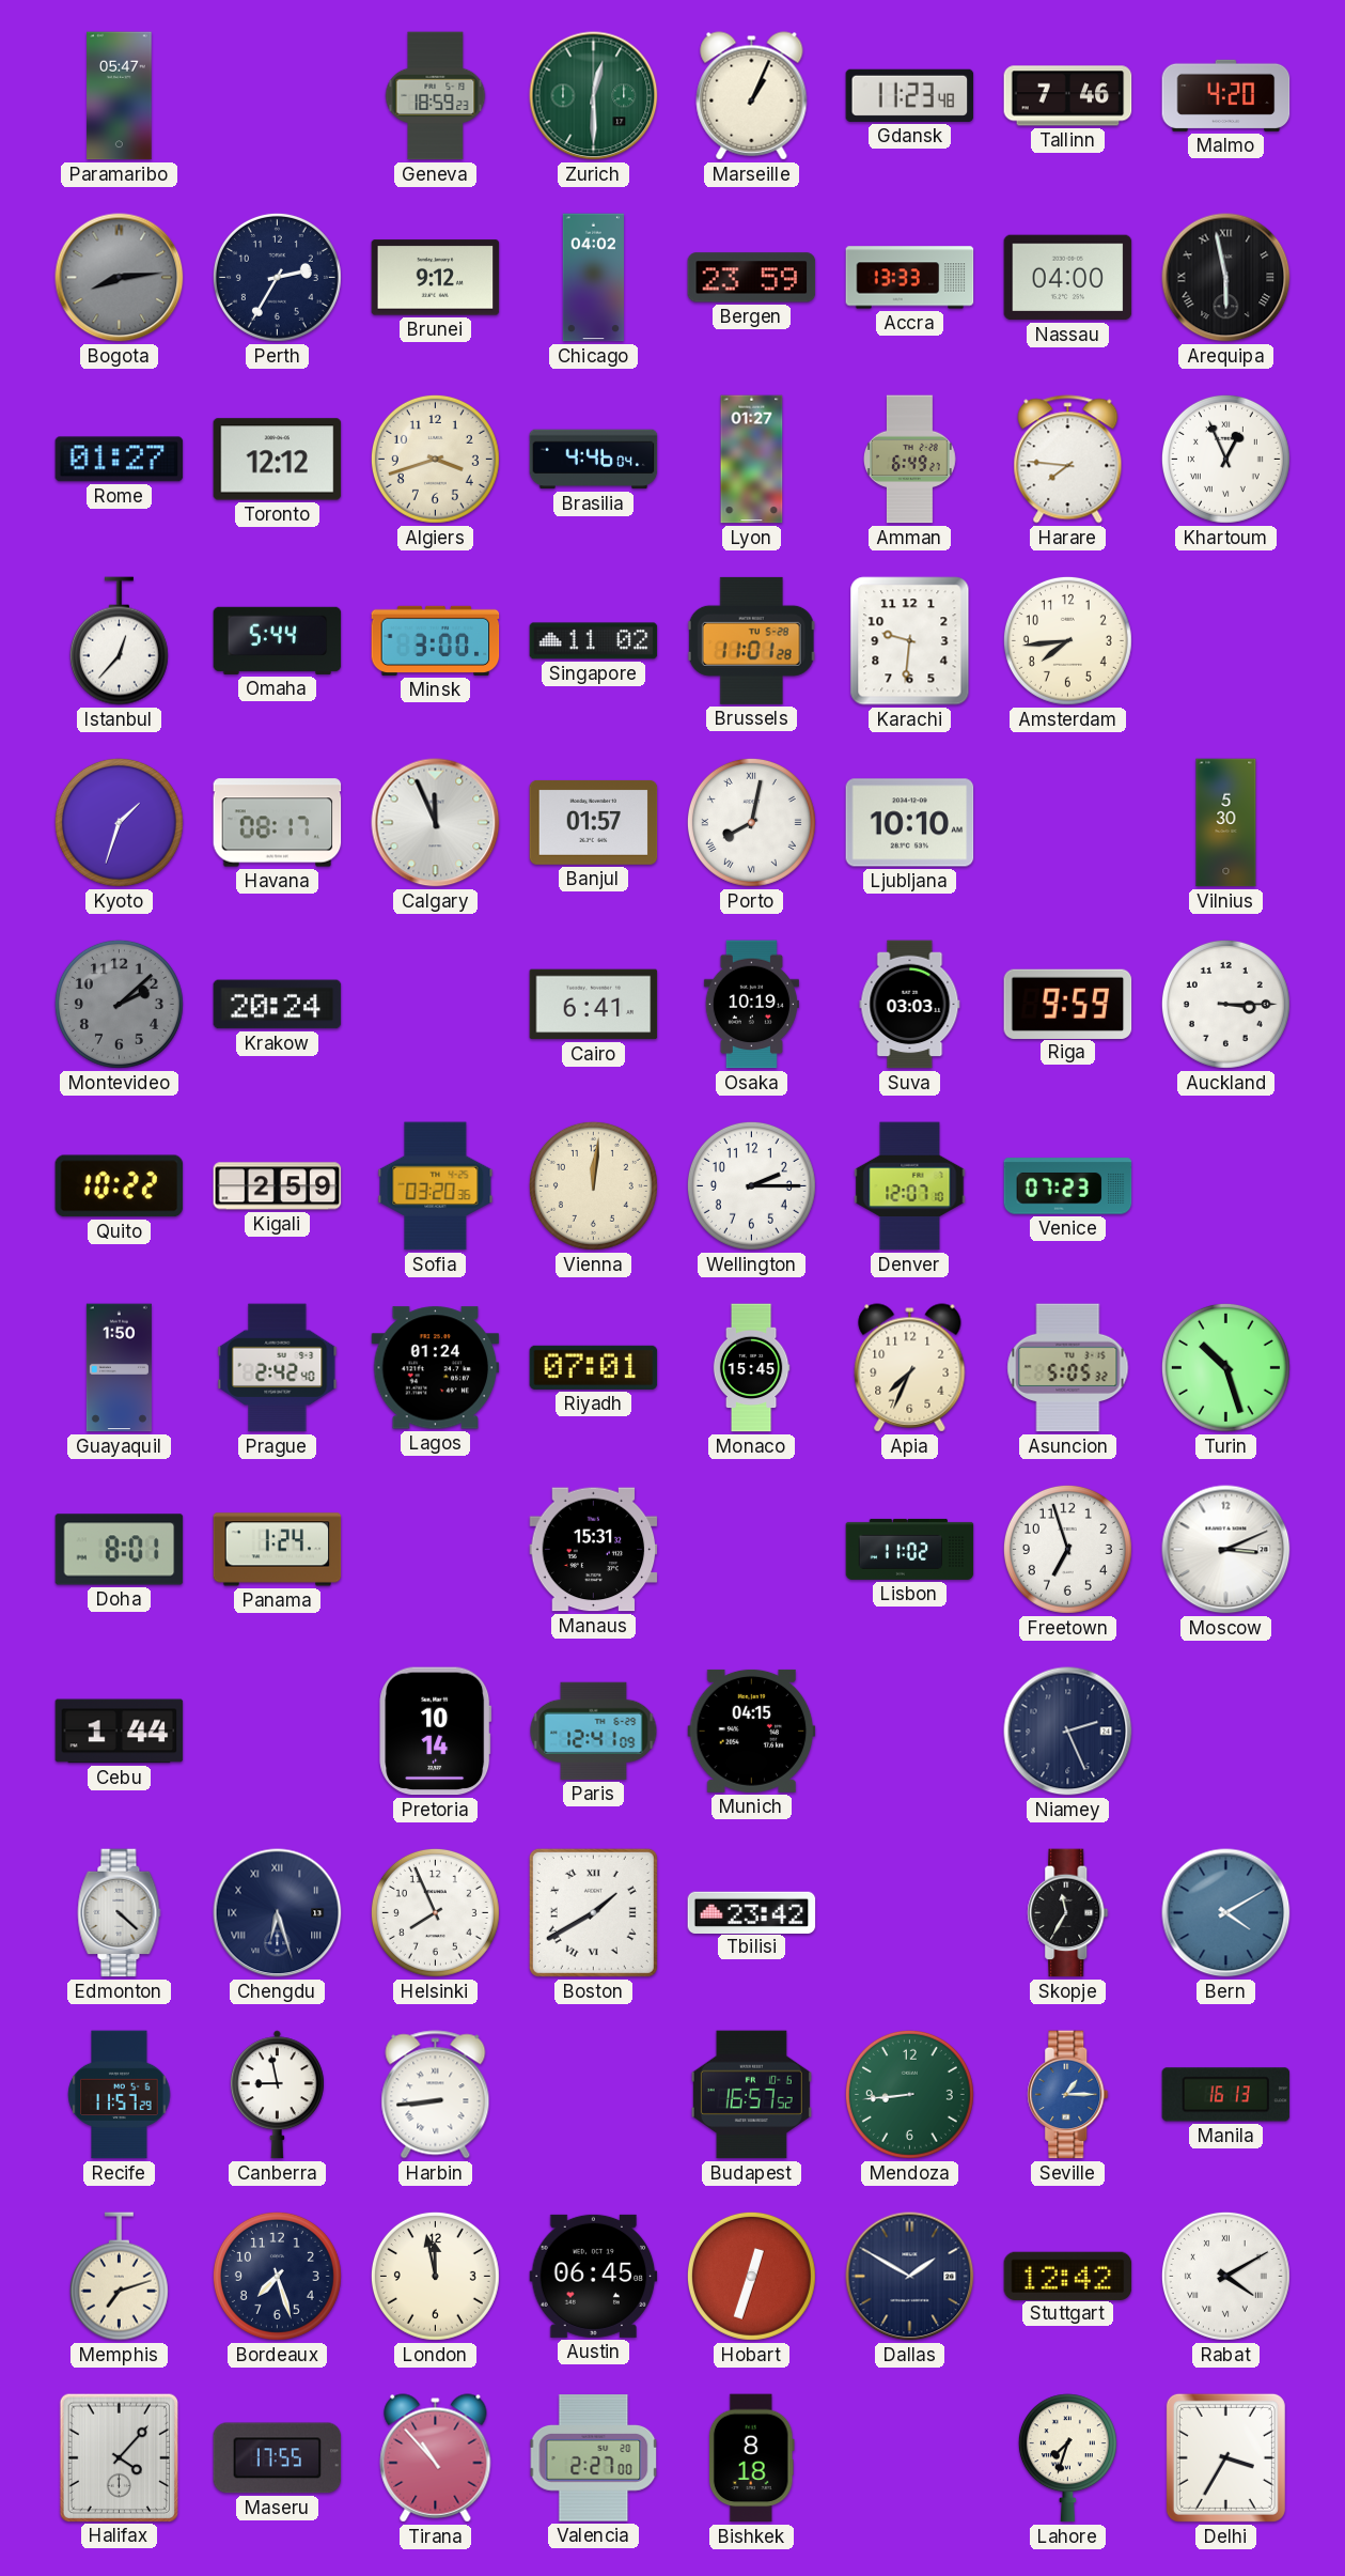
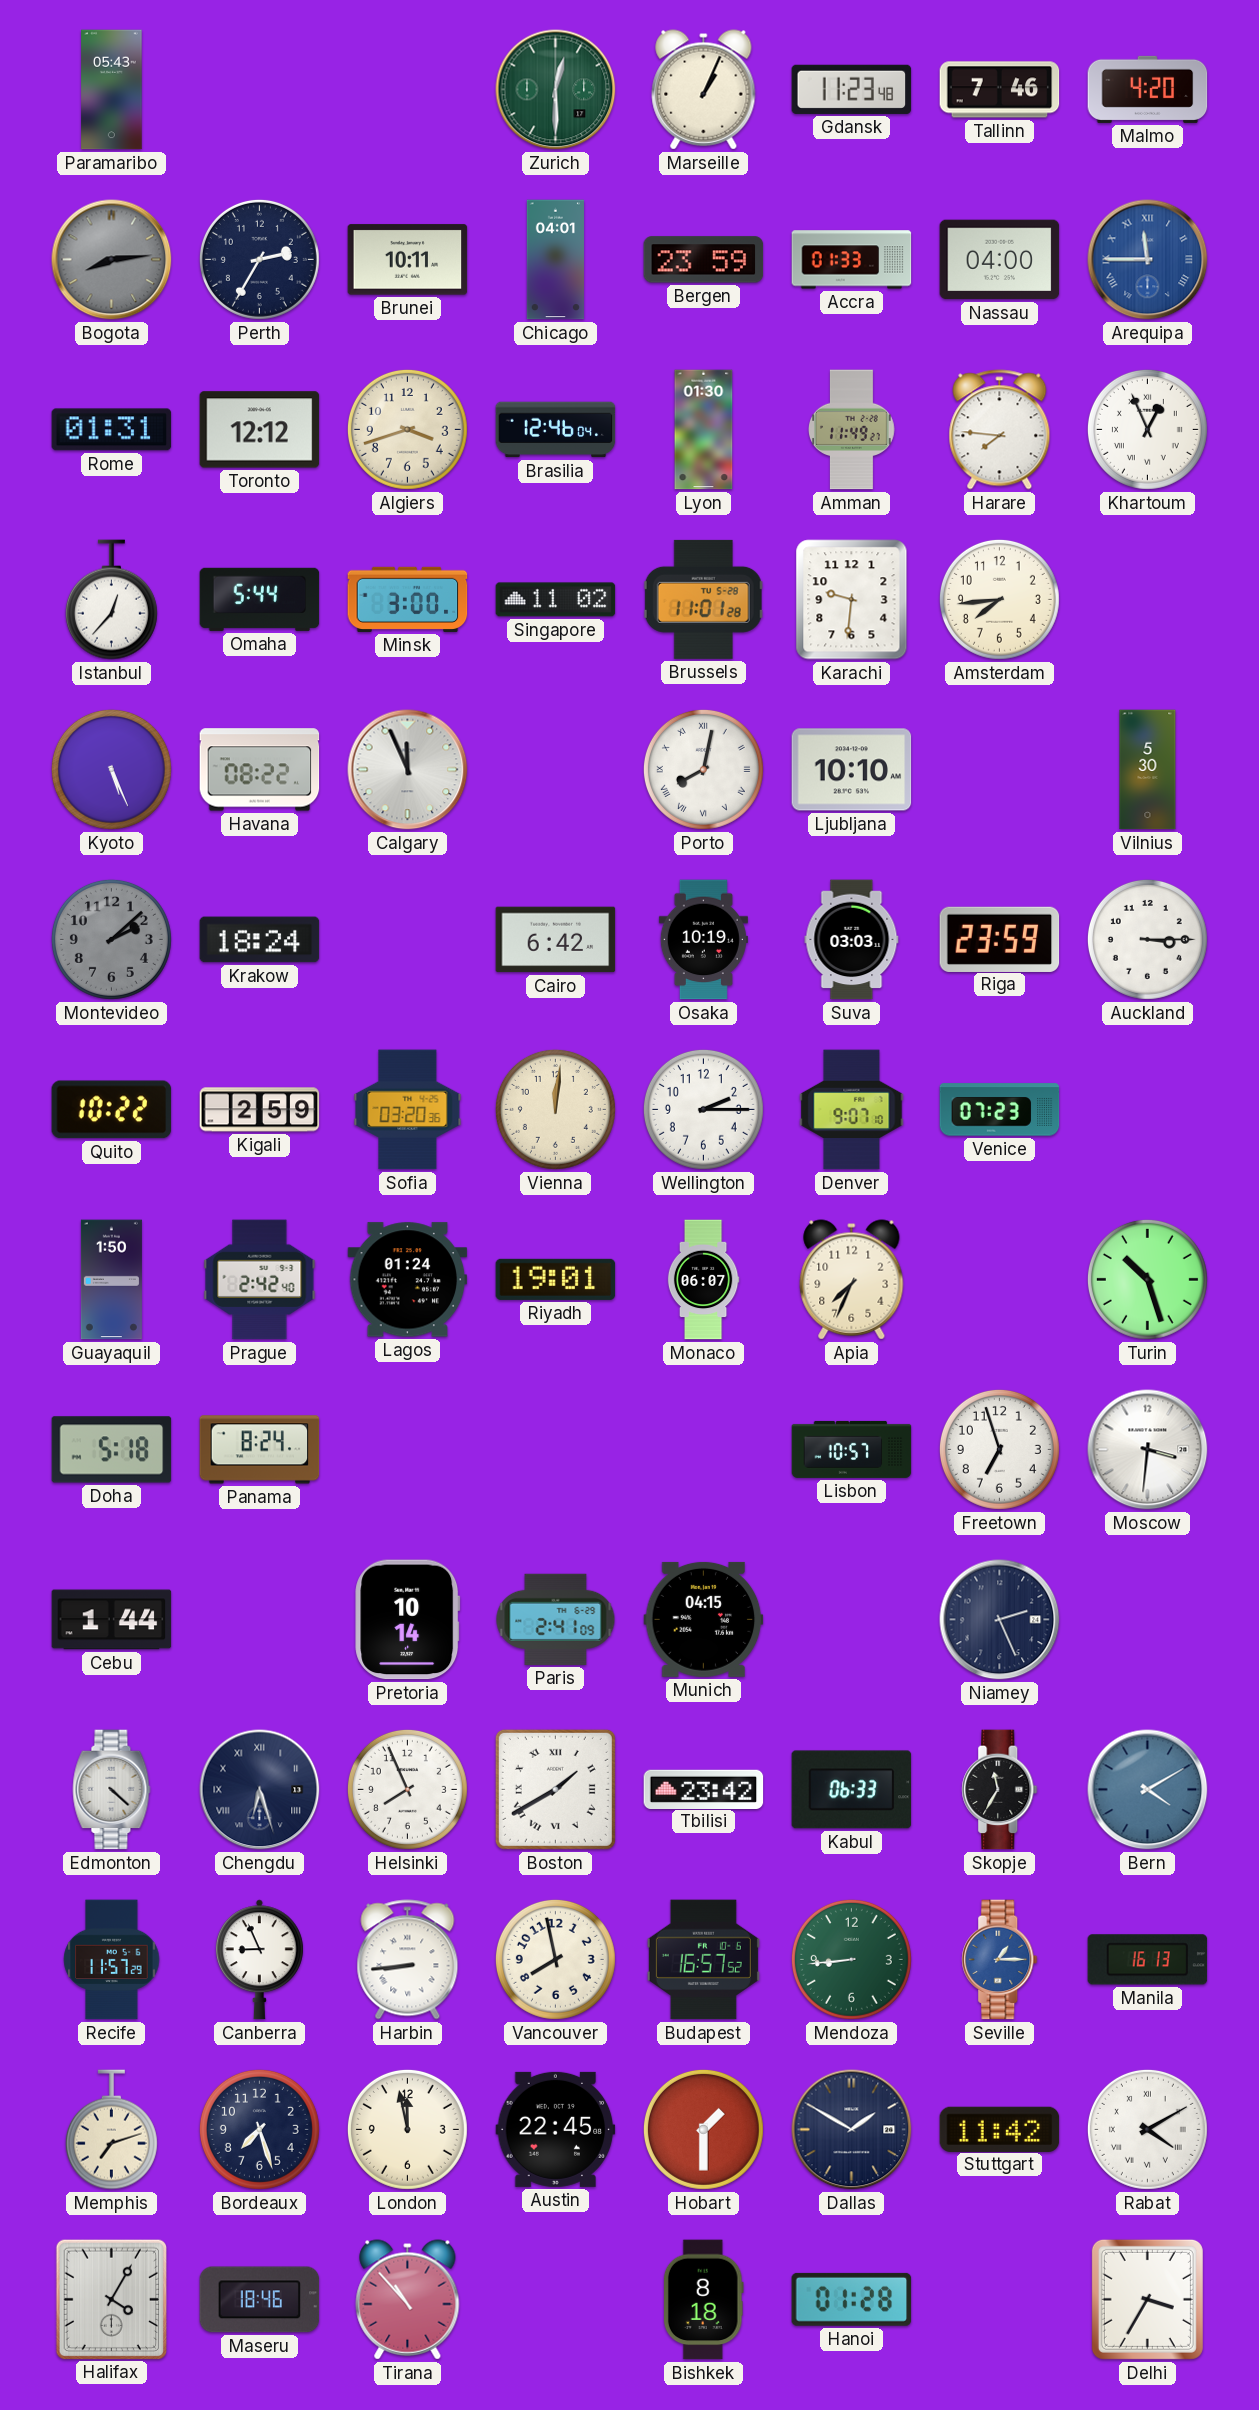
Paramaribo: 05:47 -> 05:43 (112, 90)
Geneva: 18:59 -> none (436, 96)
Brunei: 9:12 -> 10:11 (408, 260)
Chicago: 04:02 -> 04:01 (555, 260)
Accra: 13:33 -> 01:33 (852, 260)
Arequipa: 5:58 -> 11:45 (1148, 260)
Arequipa dial: black -> blue (1148, 260)
Rome: 01:27 -> 01:31 (112, 430)
Brasilia: 4:46 -> 12:46 (556, 430)
Lyon: 01:27 -> 01:30 (704, 430)
Amman: 6:49 -> 11:49 (852, 430)
Kyoto: 1:33 -> 5:26 (111, 769)
Havana: 08:17 -> 08:22 (260, 770)
Banjul: 01:57 -> none (594, 822)
Krakow: 20:24 -> 18:24 (260, 940)
Cairo: 6:41 -> 6:42 (556, 940)
Riga: 9:59 -> 23:59 (1000, 939)
Denver: 12:07 -> 9:07 (852, 1110)
Riyadh: 07:01 -> 19:01 (556, 1279)
Monaco: 15:45 -> 06:07 (703, 1280)
Asuncion: 5:05 -> none (1068, 1368)
Doha: 8:01 -> 5:18 (112, 1450)
Panama: 1:24 -> 8:24 (260, 1450)
Manaus: 15:31 -> none (594, 1550)
Lisbon: 11:02 -> 10:57 (852, 1449)
Moscow: 3:11 -> 3:31 (1148, 1450)
Paris: 12:41 -> 2:41 (556, 1619)
Kabul: none -> 06:33 (852, 1790)
Canberra: 8:58 -> 8:56 (259, 1960)
Vancouver: none -> 7:58 (555, 1959)
Austin: 06:45 -> 22:45 (556, 2129)
Hobart: 12:33 -> 1:30 (703, 2129)
Stuttgart: 12:42 -> 11:42 (1000, 2129)
Halifax: 4:07 -> 4:05 (111, 2299)
Maseru: 17:55 -> 18:46 (260, 2300)
Valencia: 2:27 -> none (594, 2458)
Hanoi: none -> 01:28 (852, 2299)
Lahore: 7:33 -> none (1067, 2458)
